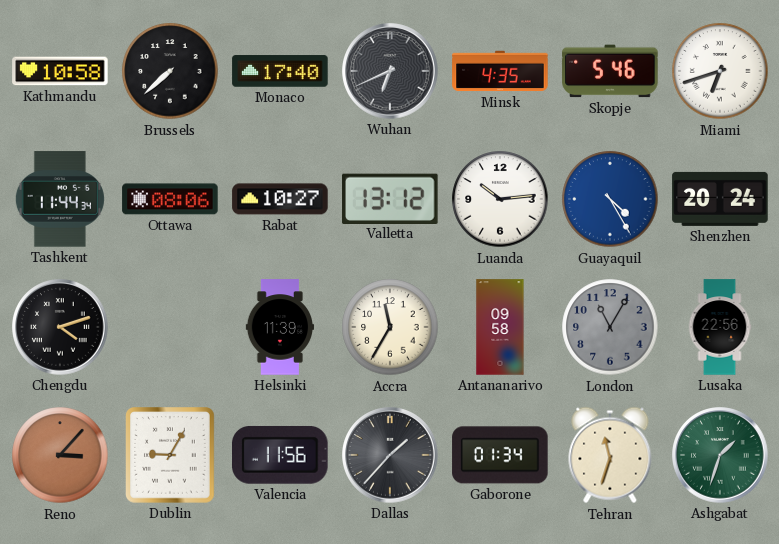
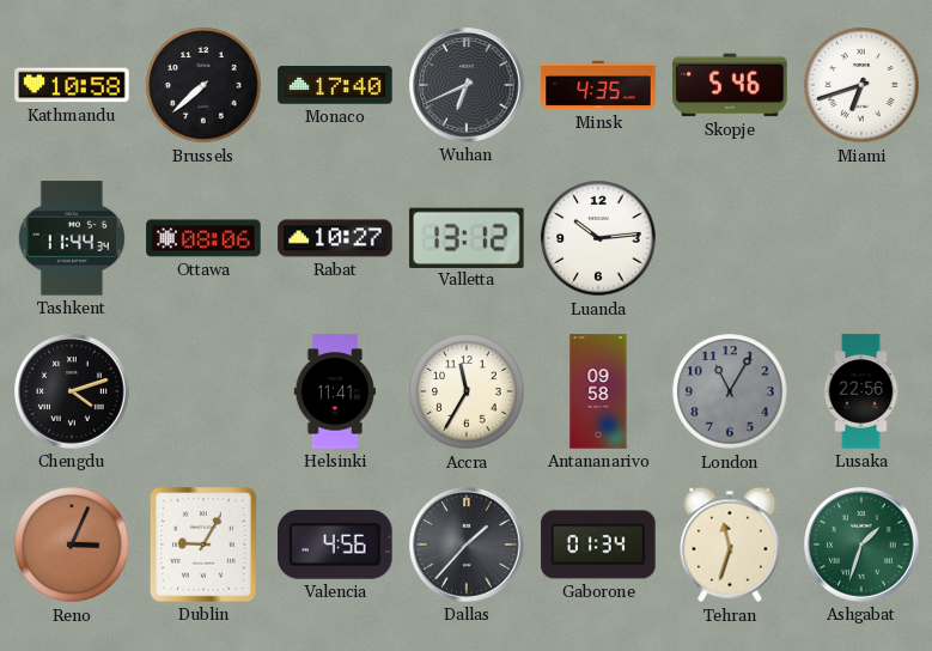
Guayaquil: 4:25 -> none (610, 199)
Shenzhen: 20:24 -> none (720, 199)
Helsinki: 11:39 -> 11:41 (335, 391)
Reno: 3:07 -> 3:04 (72, 544)
Valencia: 11:56 -> 4:56 (335, 544)
